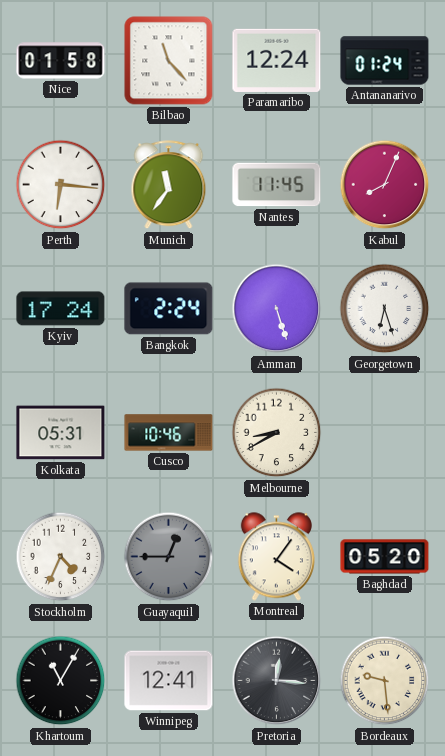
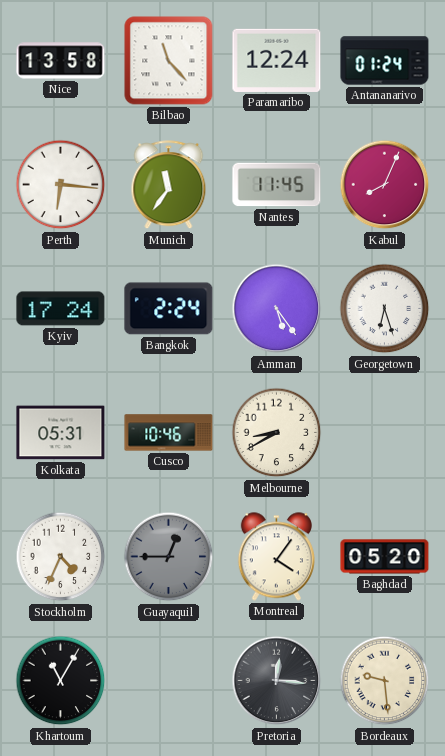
Nice: 01:58 -> 13:58 (61, 61)
Amman: 5:27 -> 5:24 (277, 309)
Winnipeg: 12:41 -> none (169, 681)
